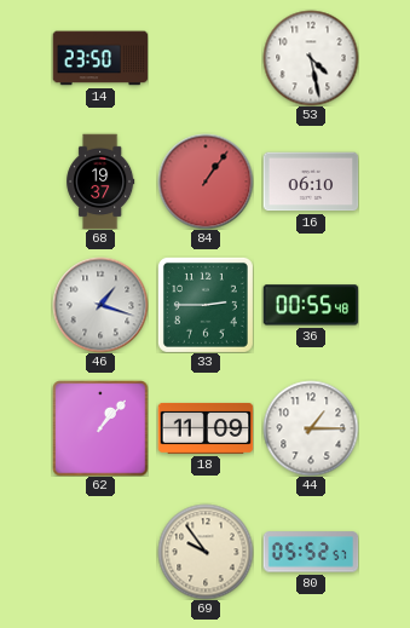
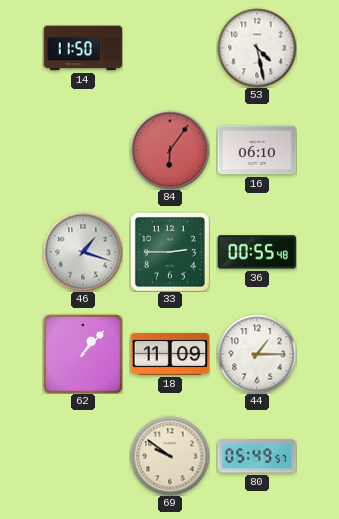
14: 23:50 -> 11:50 (83, 48)
68: 19:37 -> none (100, 182)
84: 1:06 -> 6:06 (170, 150)
69: 9:54 -> 9:51 (170, 456)
80: 05:52 -> 05:49 (257, 456)
